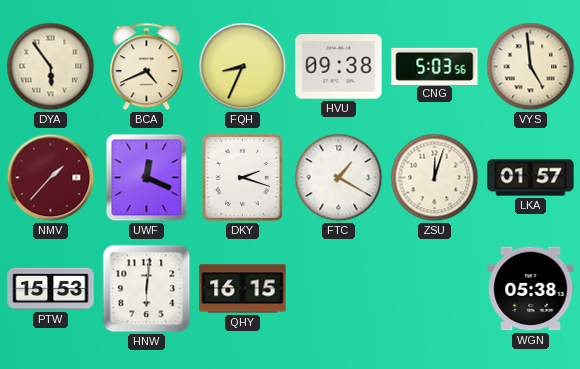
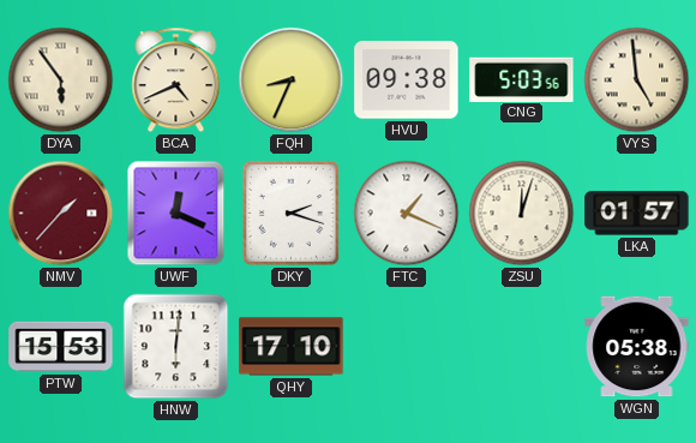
FTC: 1:20 -> 1:19 (407, 214)
QHY: 16:15 -> 17:10 (292, 347)
